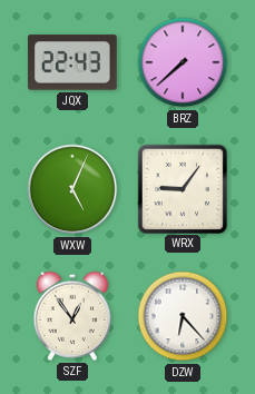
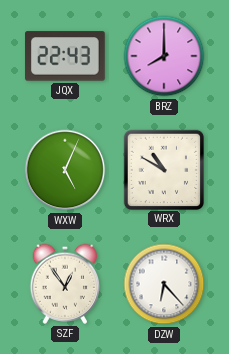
BRZ: 7:38 -> 8:00 (164, 56)
WRX: 9:06 -> 10:50 (163, 169)
